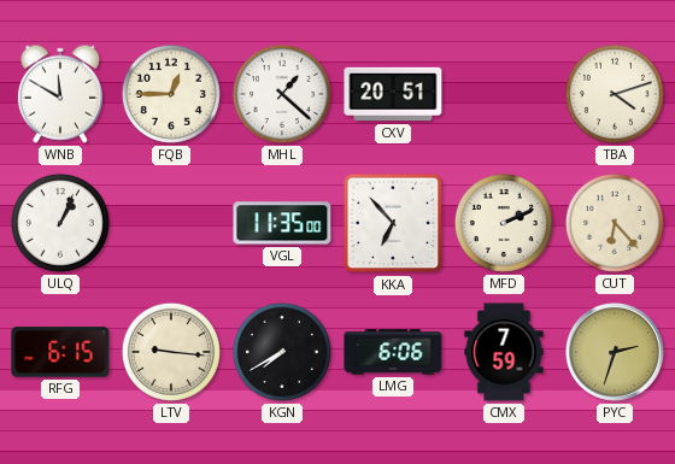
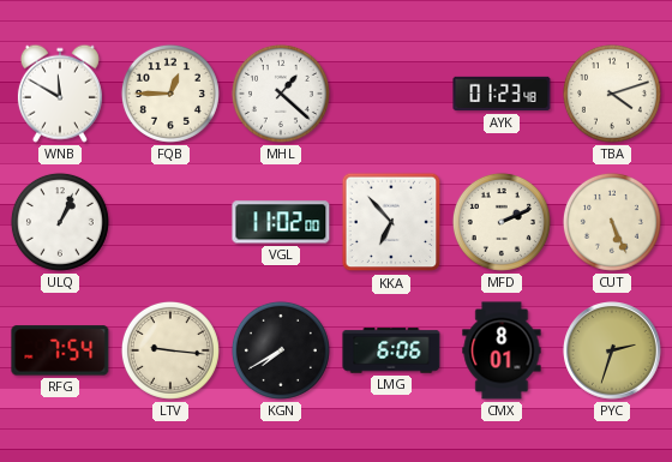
CXV: 20:51 -> none (393, 94)
AYK: none -> 01:23 (502, 94)
VGL: 11:35 -> 11:02 (281, 222)
CUT: 6:23 -> 5:26 (612, 222)
RFG: 6:15 -> 7:54 (60, 350)
CMX: 7:59 -> 8:01 (502, 350)
